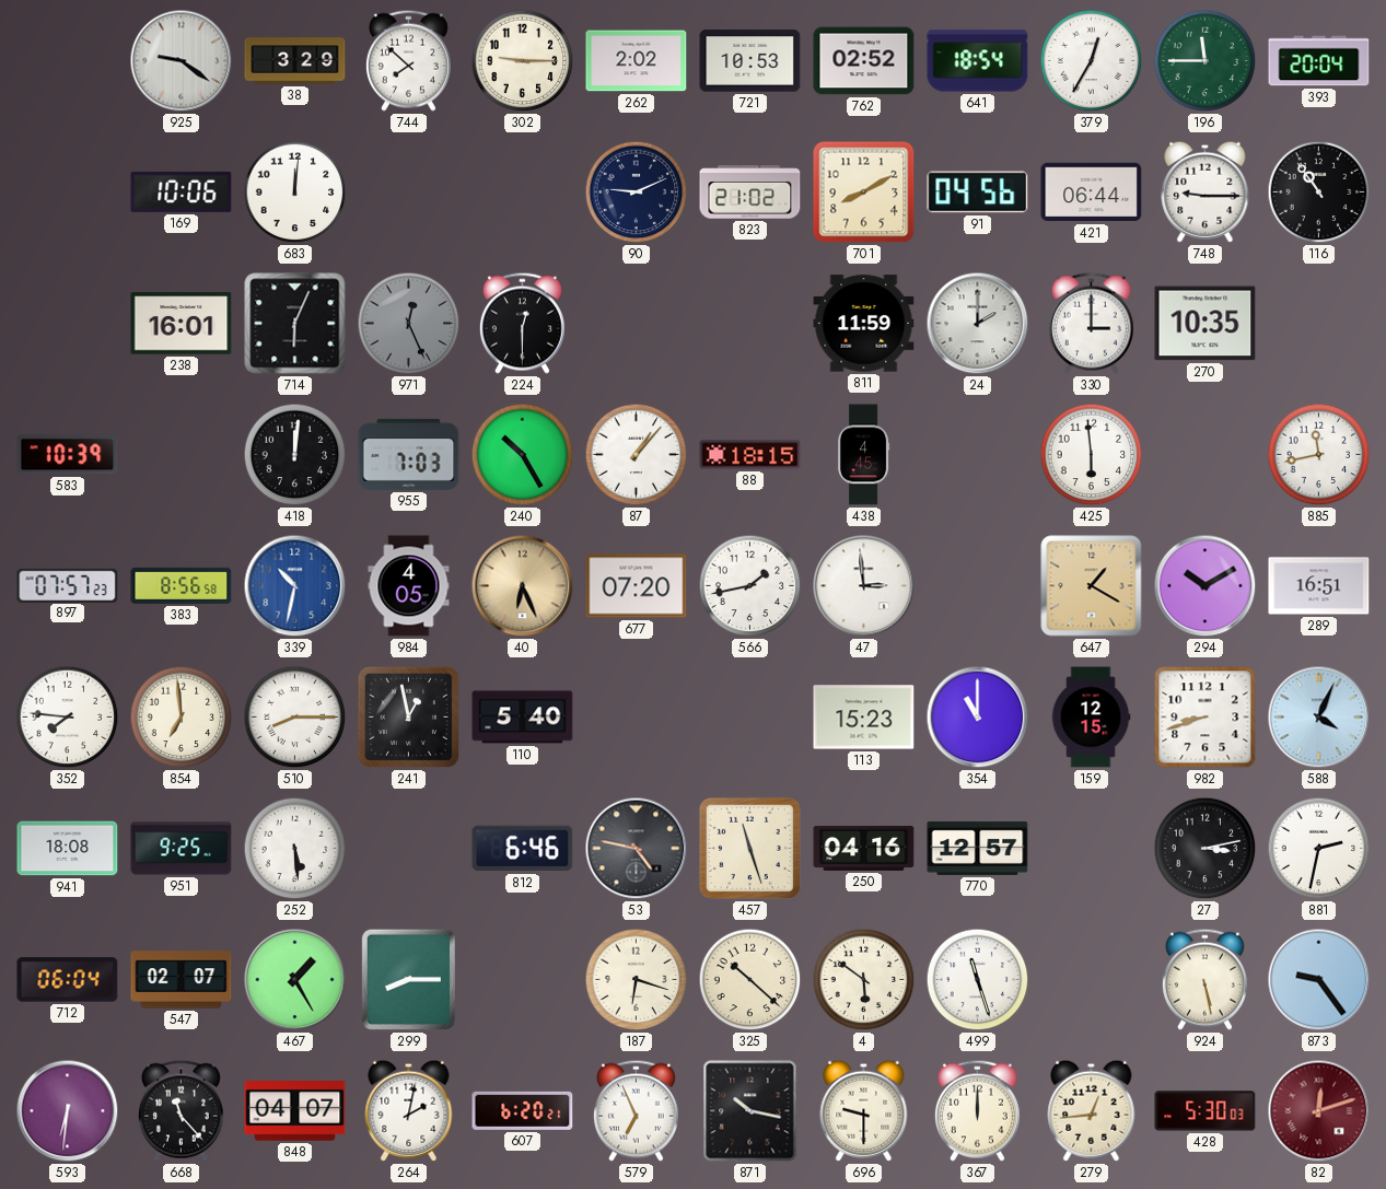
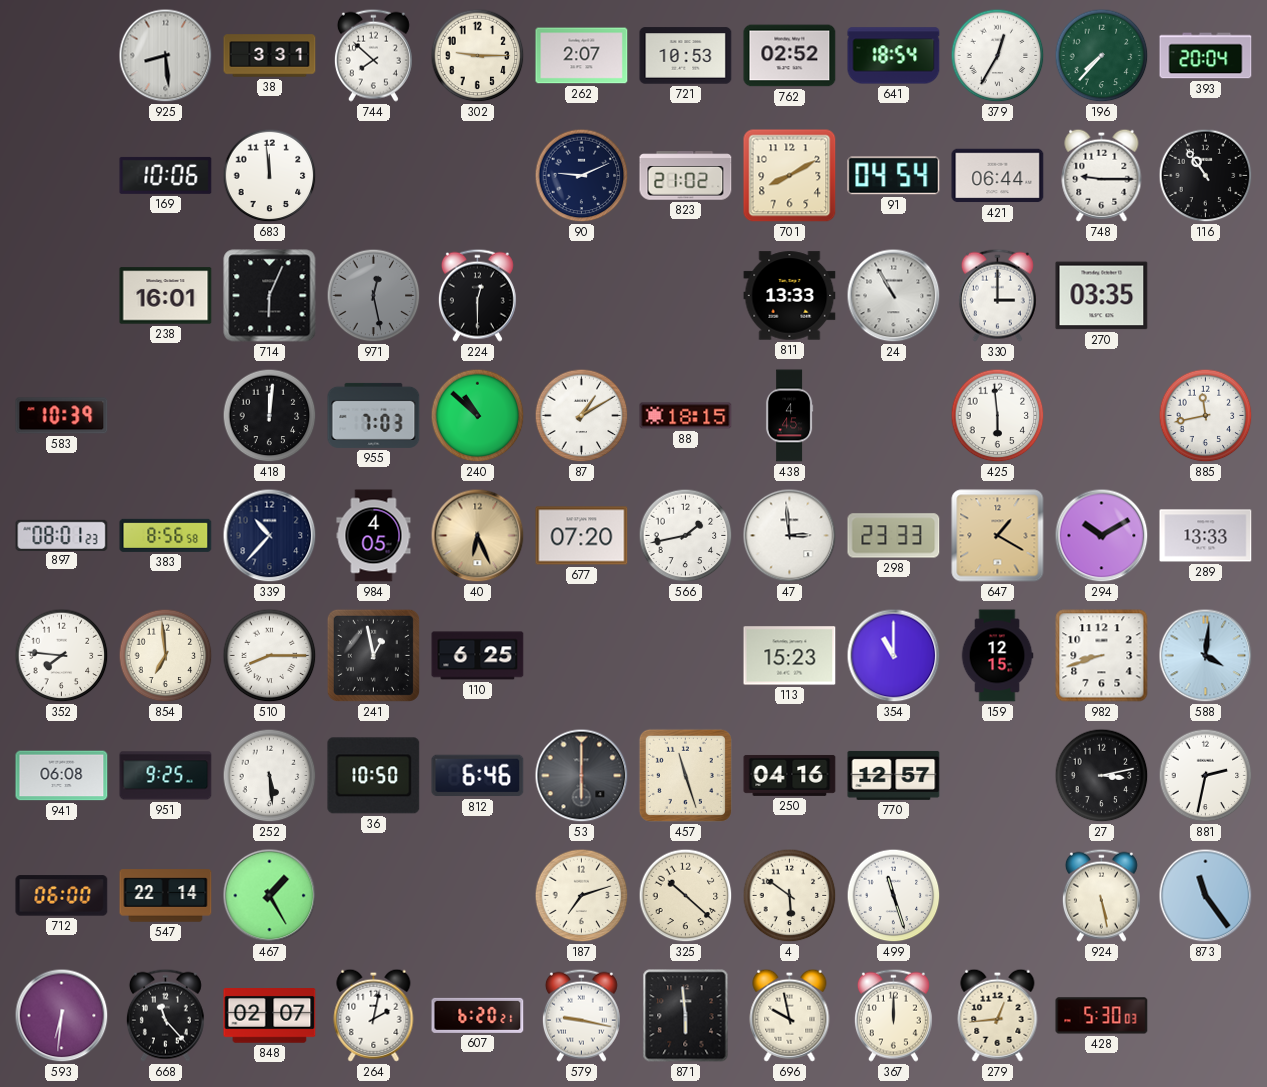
925: 9:21 -> 8:29 (166, 56)
38: 3:29 -> 3:31 (270, 56)
262: 2:02 -> 2:07 (582, 56)
196: 11:45 -> 7:37 (1102, 56)
683: 12:01 -> 11:59 (270, 176)
91: 04:56 -> 04:54 (894, 176)
971: 12:26 -> 12:28 (374, 296)
811: 11:59 -> 13:33 (790, 296)
24: 2:00 -> 10:55 (894, 296)
270: 10:35 -> 03:35 (1102, 296)
240: 10:25 -> 10:52 (478, 416)
87: 1:07 -> 1:10 (582, 416)
897: 07:57 -> 08:01 (62, 535)
339: 10:32 -> 10:37 (270, 536)
339 dial: blue -> navy (270, 536)
298: none -> 23:33 (894, 536)
289: 16:51 -> 13:33 (1206, 536)
110: 5:40 -> 6:25 (478, 656)
588: 4:04 -> 4:01 (1206, 656)
941: 18:08 -> 06:08 (62, 776)
36: none -> 10:50 (374, 776)
53: 4:47 -> 6:00 (582, 776)
712: 06:04 -> 06:00 (62, 896)
547: 02:07 -> 22:14 (166, 896)
299: 8:15 -> none (408, 979)
187: 6:18 -> 7:12 (582, 896)
873: 9:24 -> 11:24 (1206, 896)
848: 04:07 -> 02:07 (270, 1016)
579: 6:56 -> 9:17 (581, 1015)
871: 10:17 -> 5:59 (686, 1016)
696: 9:30 -> 9:58 (790, 1015)
82: 12:12 -> none (1319, 1111)
